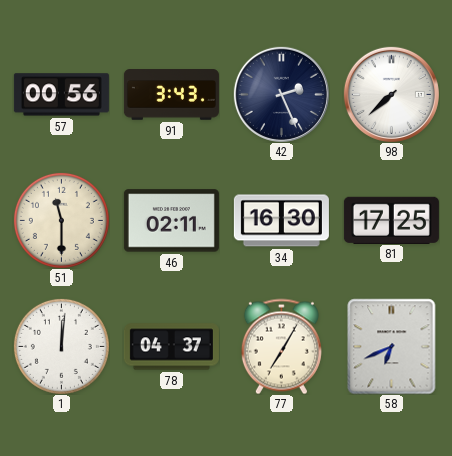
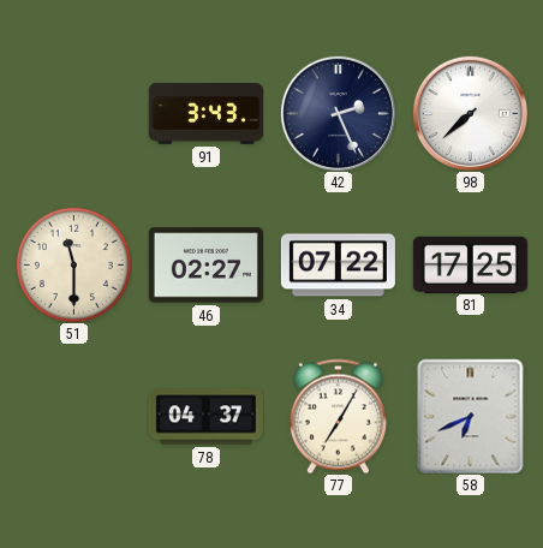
57: 00:56 -> none (61, 95)
46: 02:11 -> 02:27 (205, 266)
34: 16:30 -> 07:22 (338, 266)
1: 12:01 -> none (61, 346)
